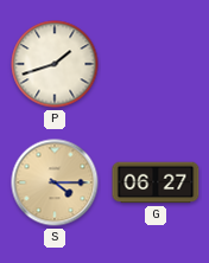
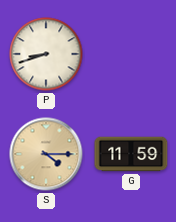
P: 1:42 -> 8:42 (46, 54)
G: 06:27 -> 11:59 (131, 154)
